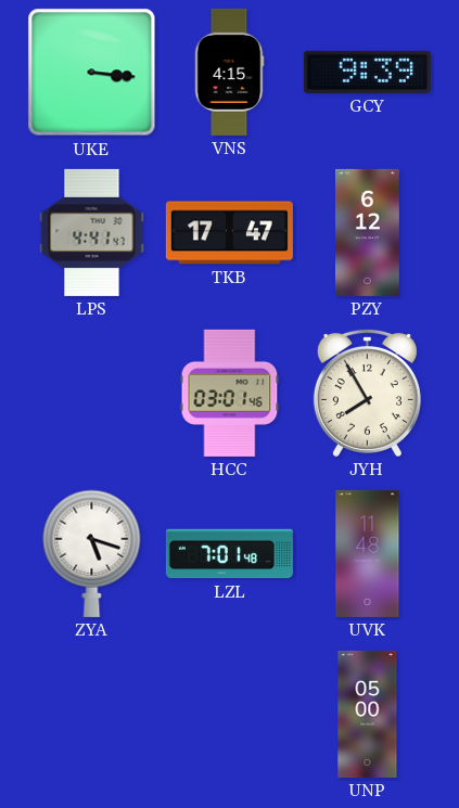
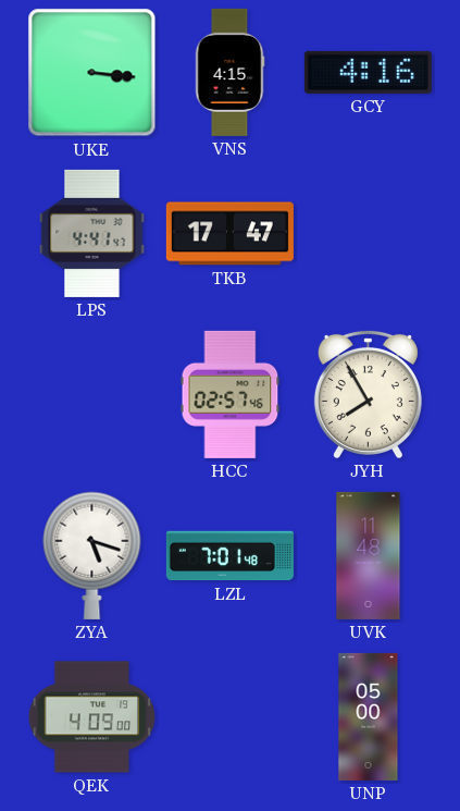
GCY: 9:39 -> 4:16 (368, 72)
PZY: 6:12 -> none (368, 232)
HCC: 03:01 -> 02:57 (231, 394)
QEK: none -> 4:09 (92, 717)
